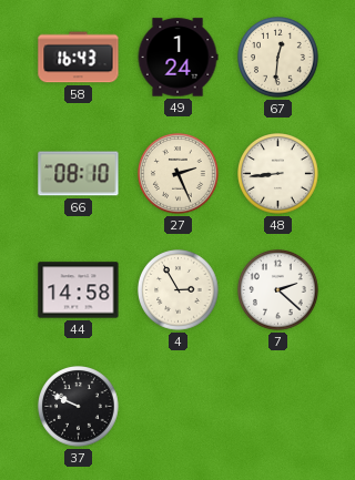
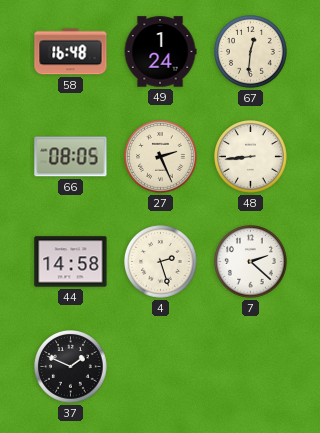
58: 16:43 -> 16:48 (71, 52)
66: 08:10 -> 08:05 (71, 157)
4: 2:55 -> 2:27 (161, 262)
37: 9:49 -> 1:49 (71, 367)
